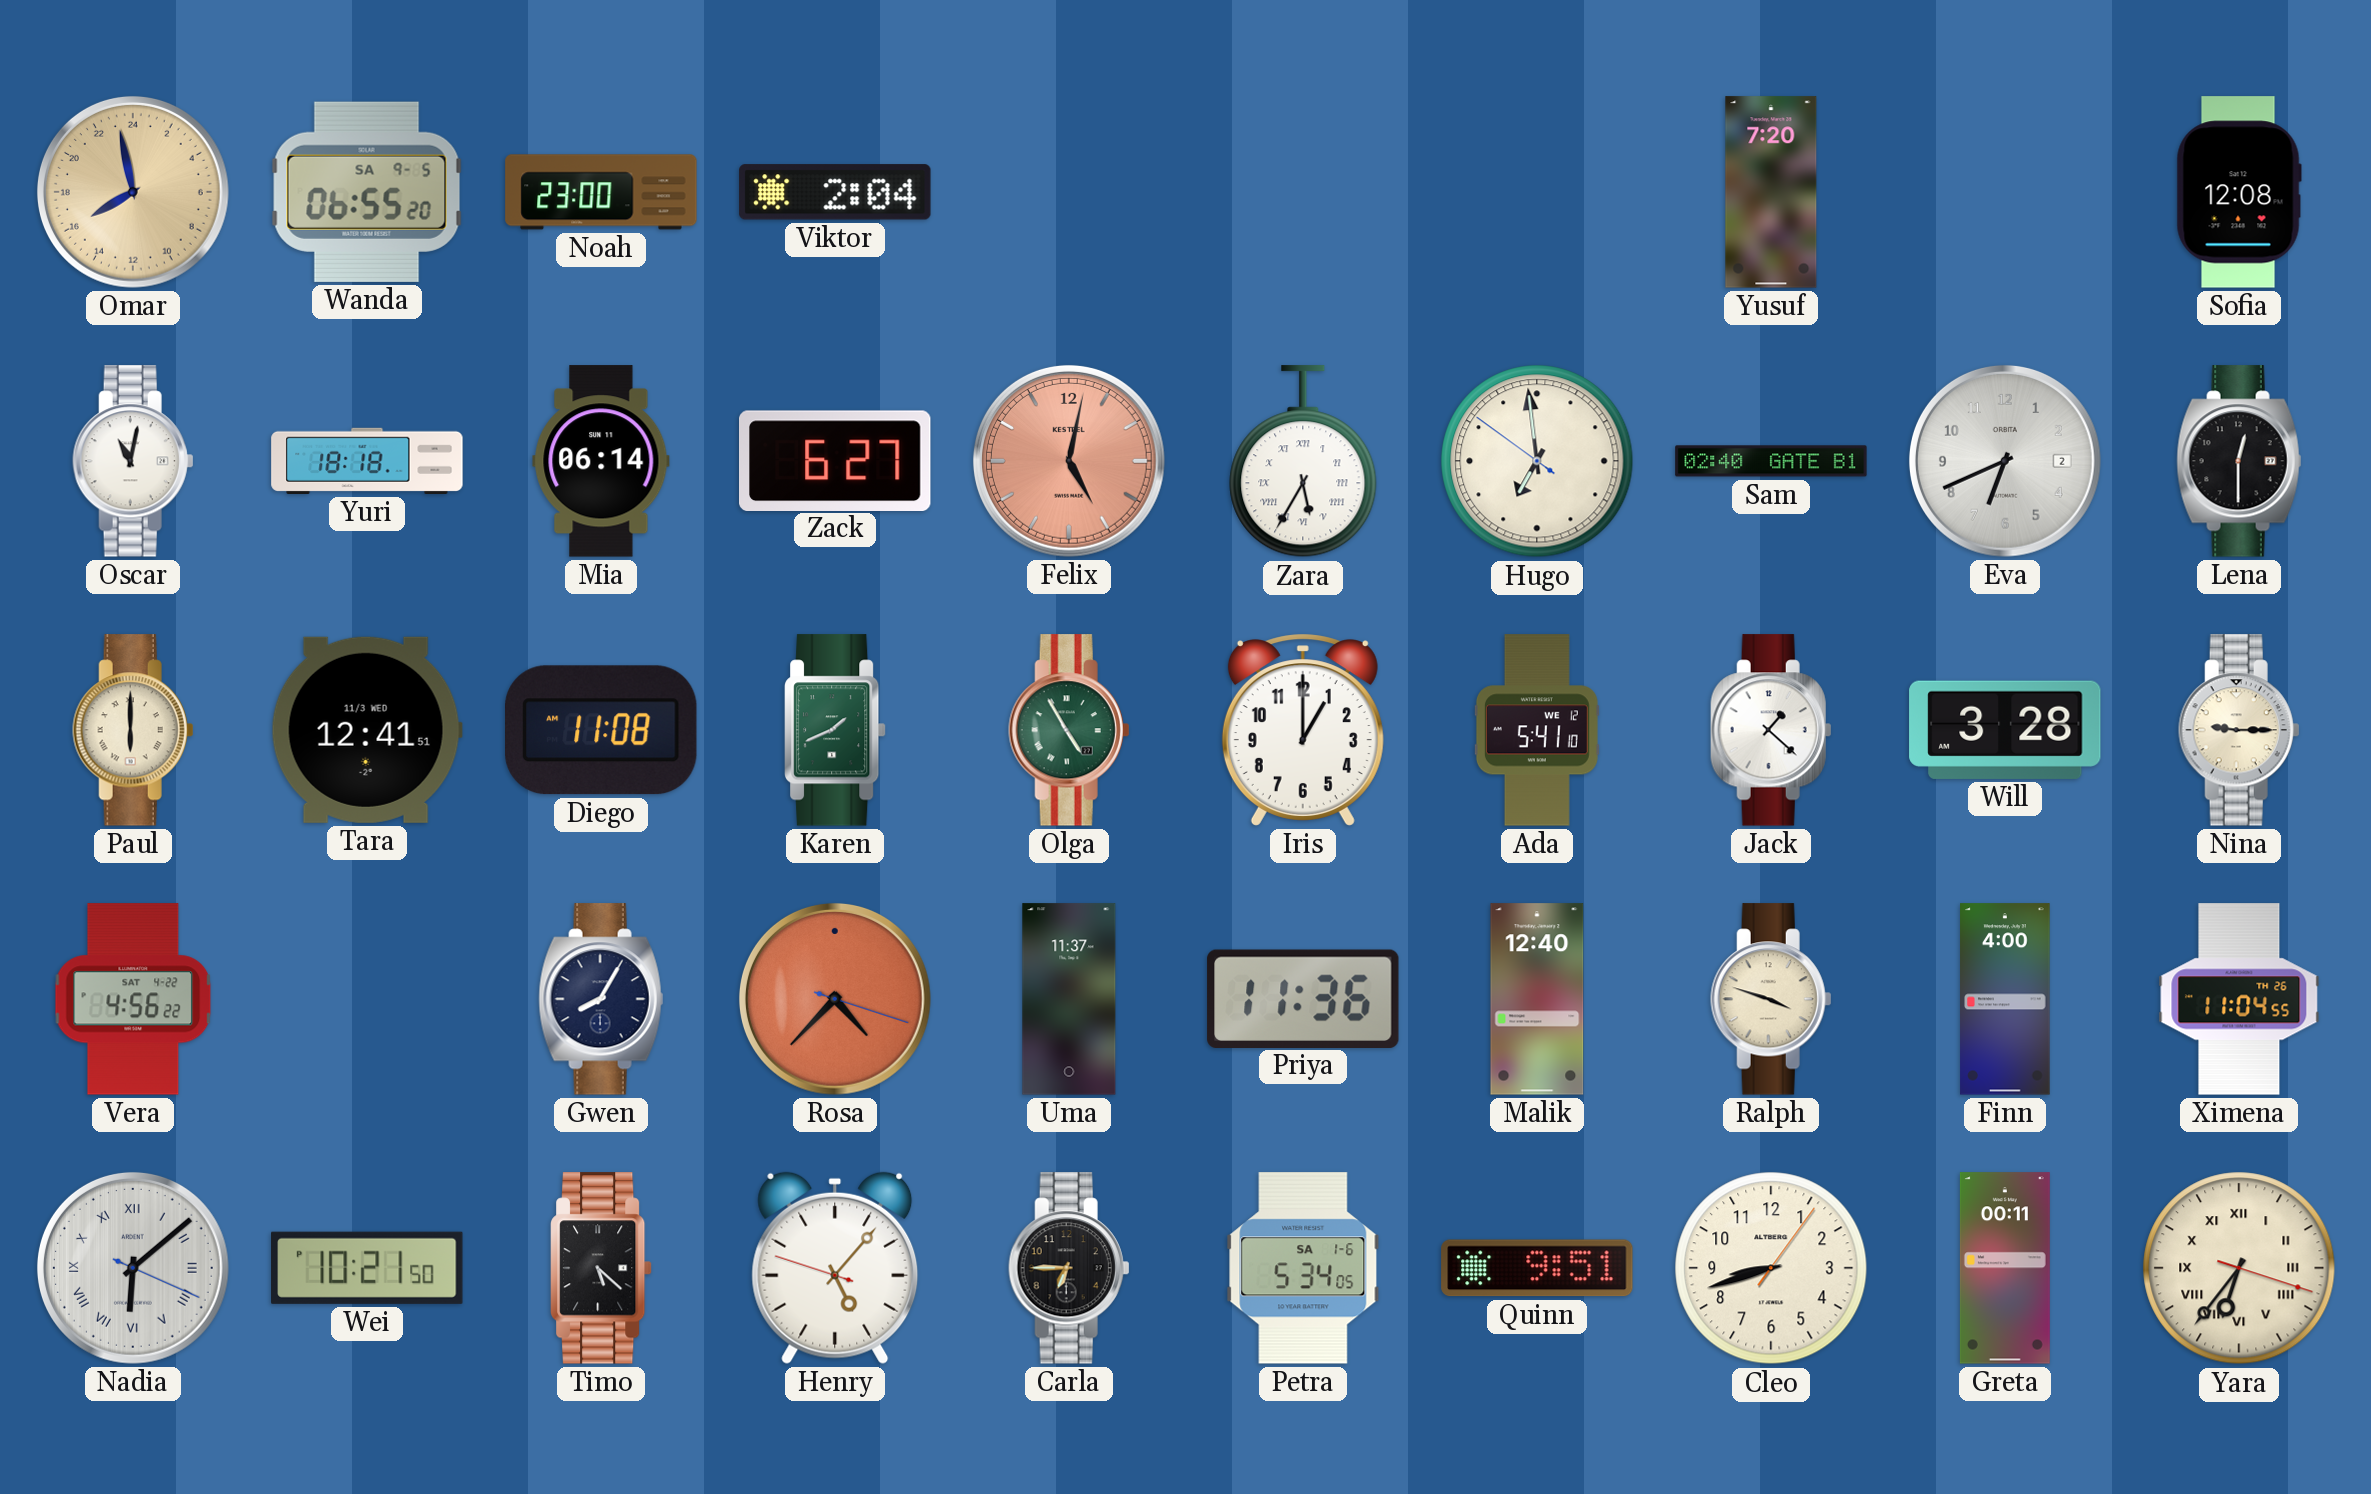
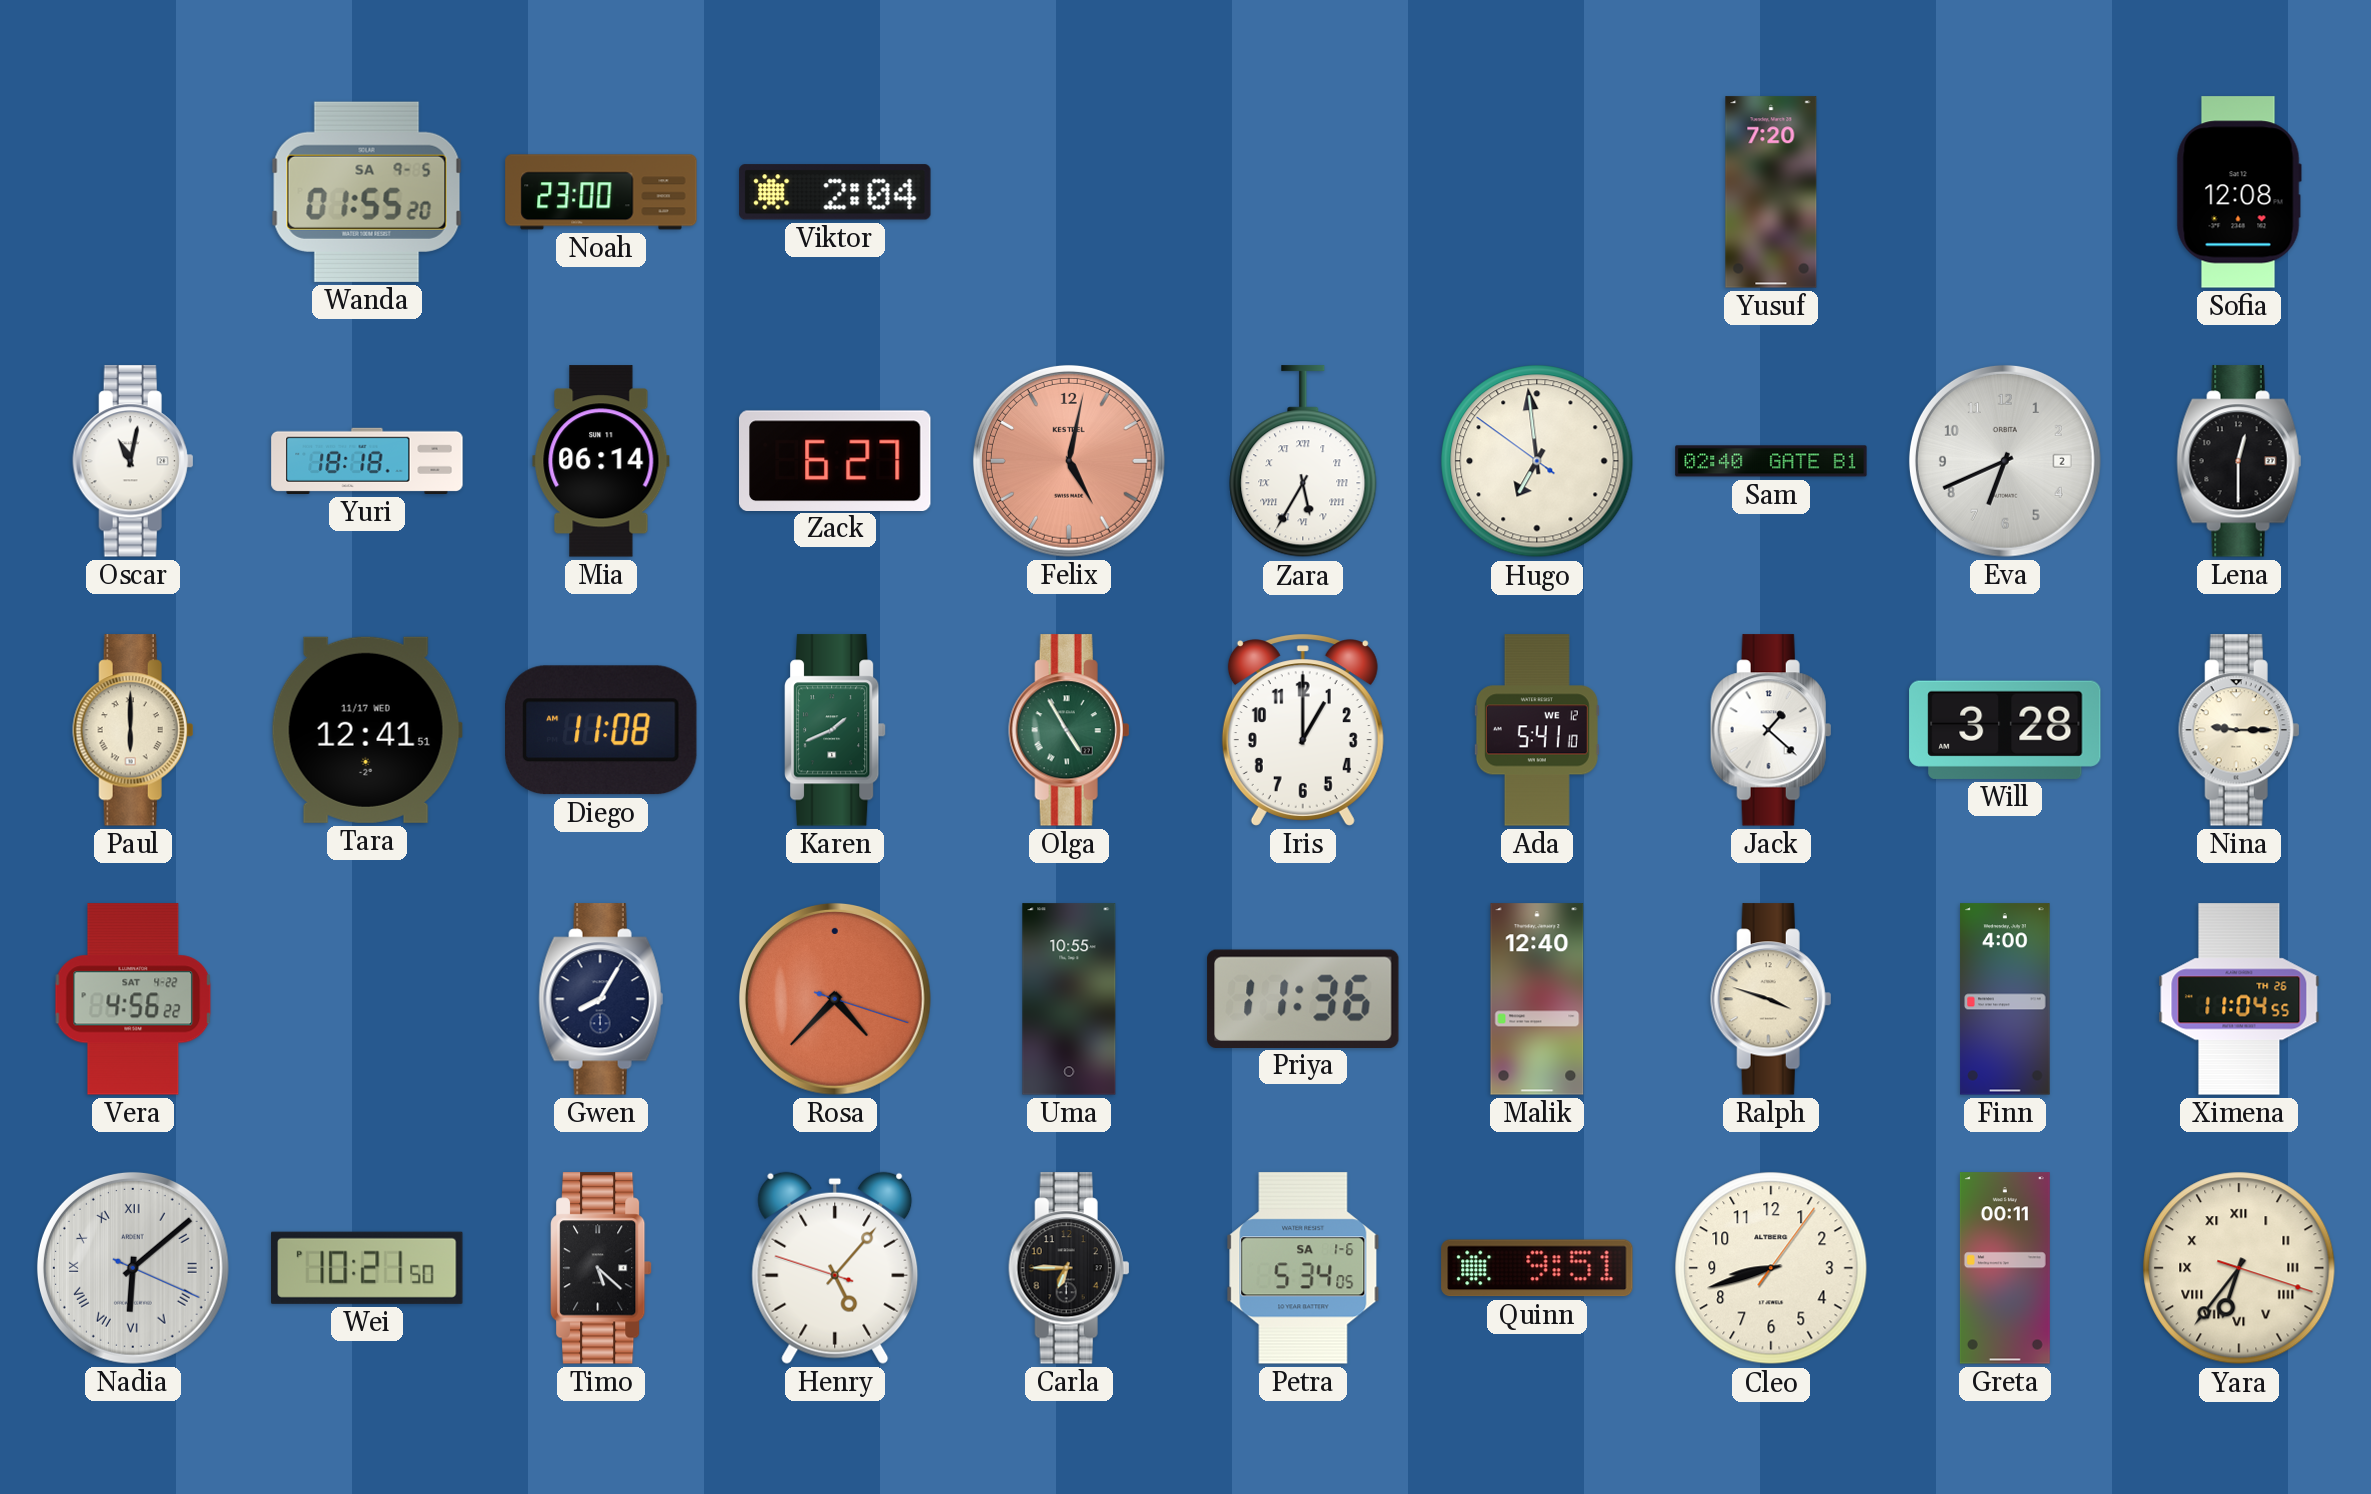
Omar: 15:58 -> none (133, 192)
Wanda: 06:55 -> 01:55 (367, 192)
Tara date: 11/3 WED -> 11/17 WED (367, 730)
Uma: 11:37 -> 10:55 (1069, 999)
